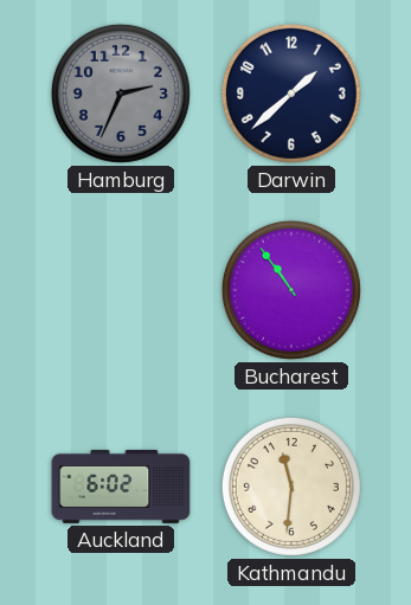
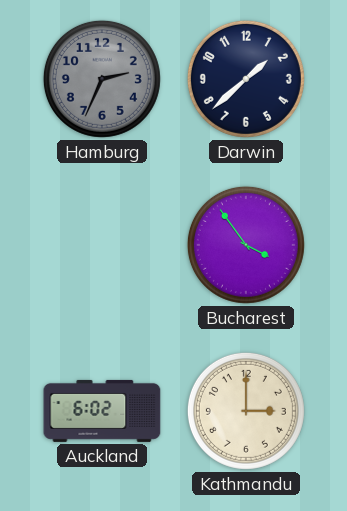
Bucharest: 10:54 -> 3:54 (246, 245)
Kathmandu: 11:31 -> 3:00 (246, 411)
